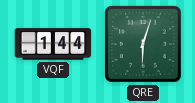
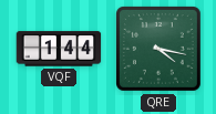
QRE: 6:03 -> 4:17 (160, 50)
